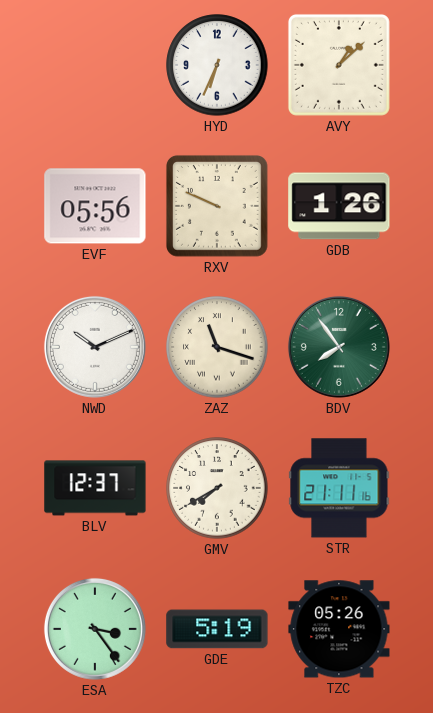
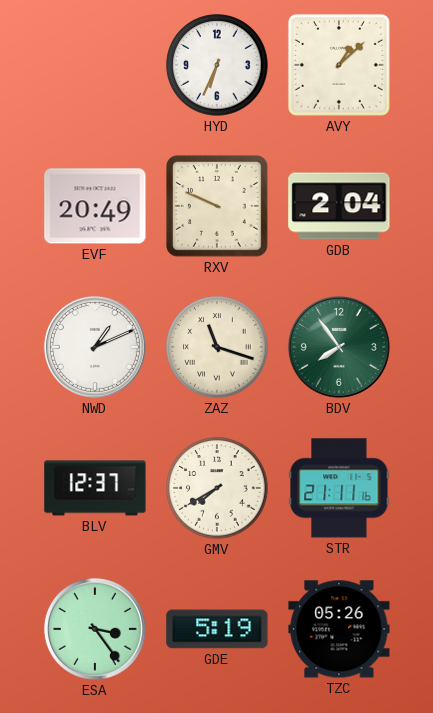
EVF: 05:56 -> 20:49 (95, 206)
GDB: 1:26 -> 2:04 (339, 206)
NWD: 10:11 -> 1:11 (95, 347)
